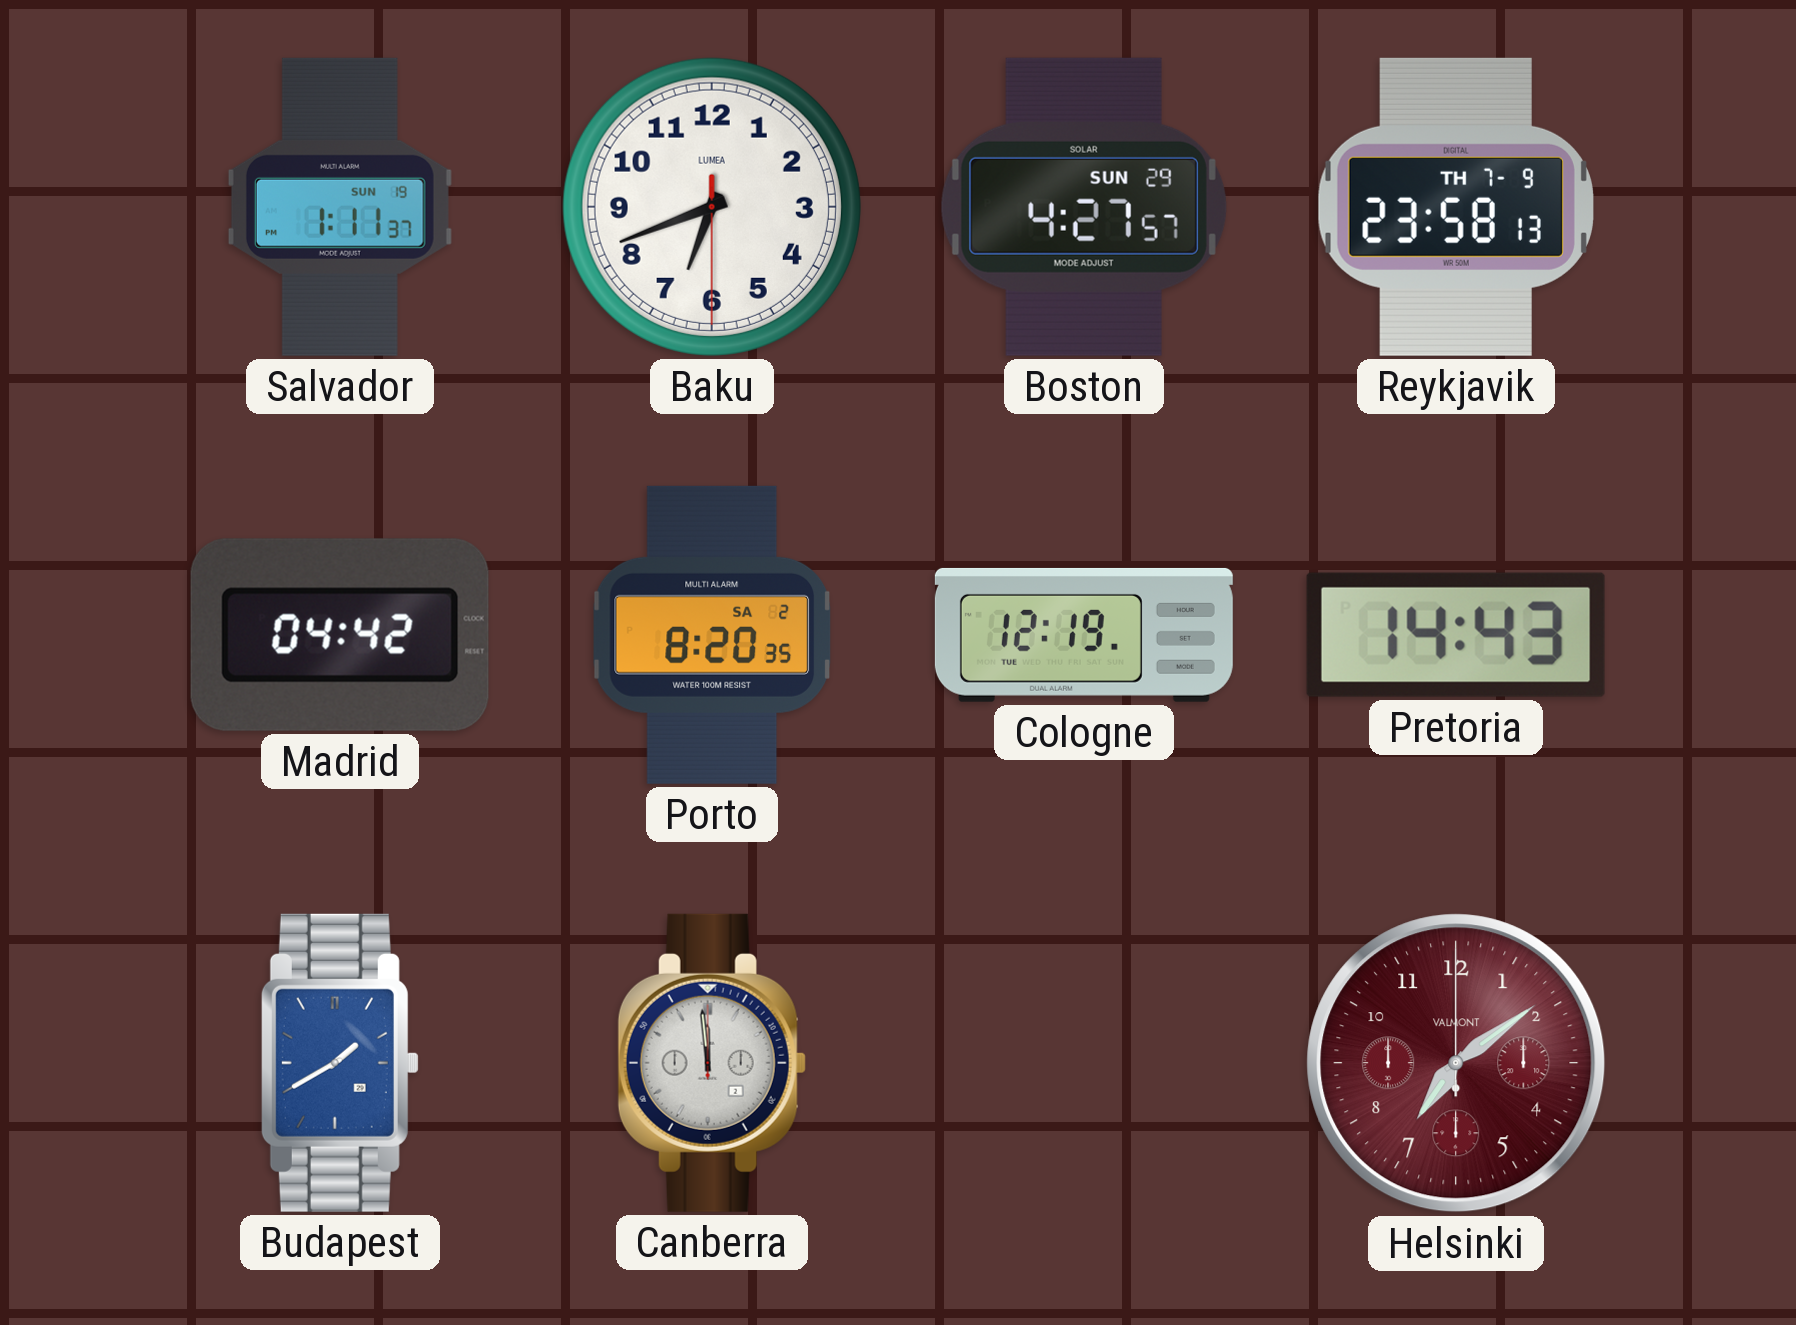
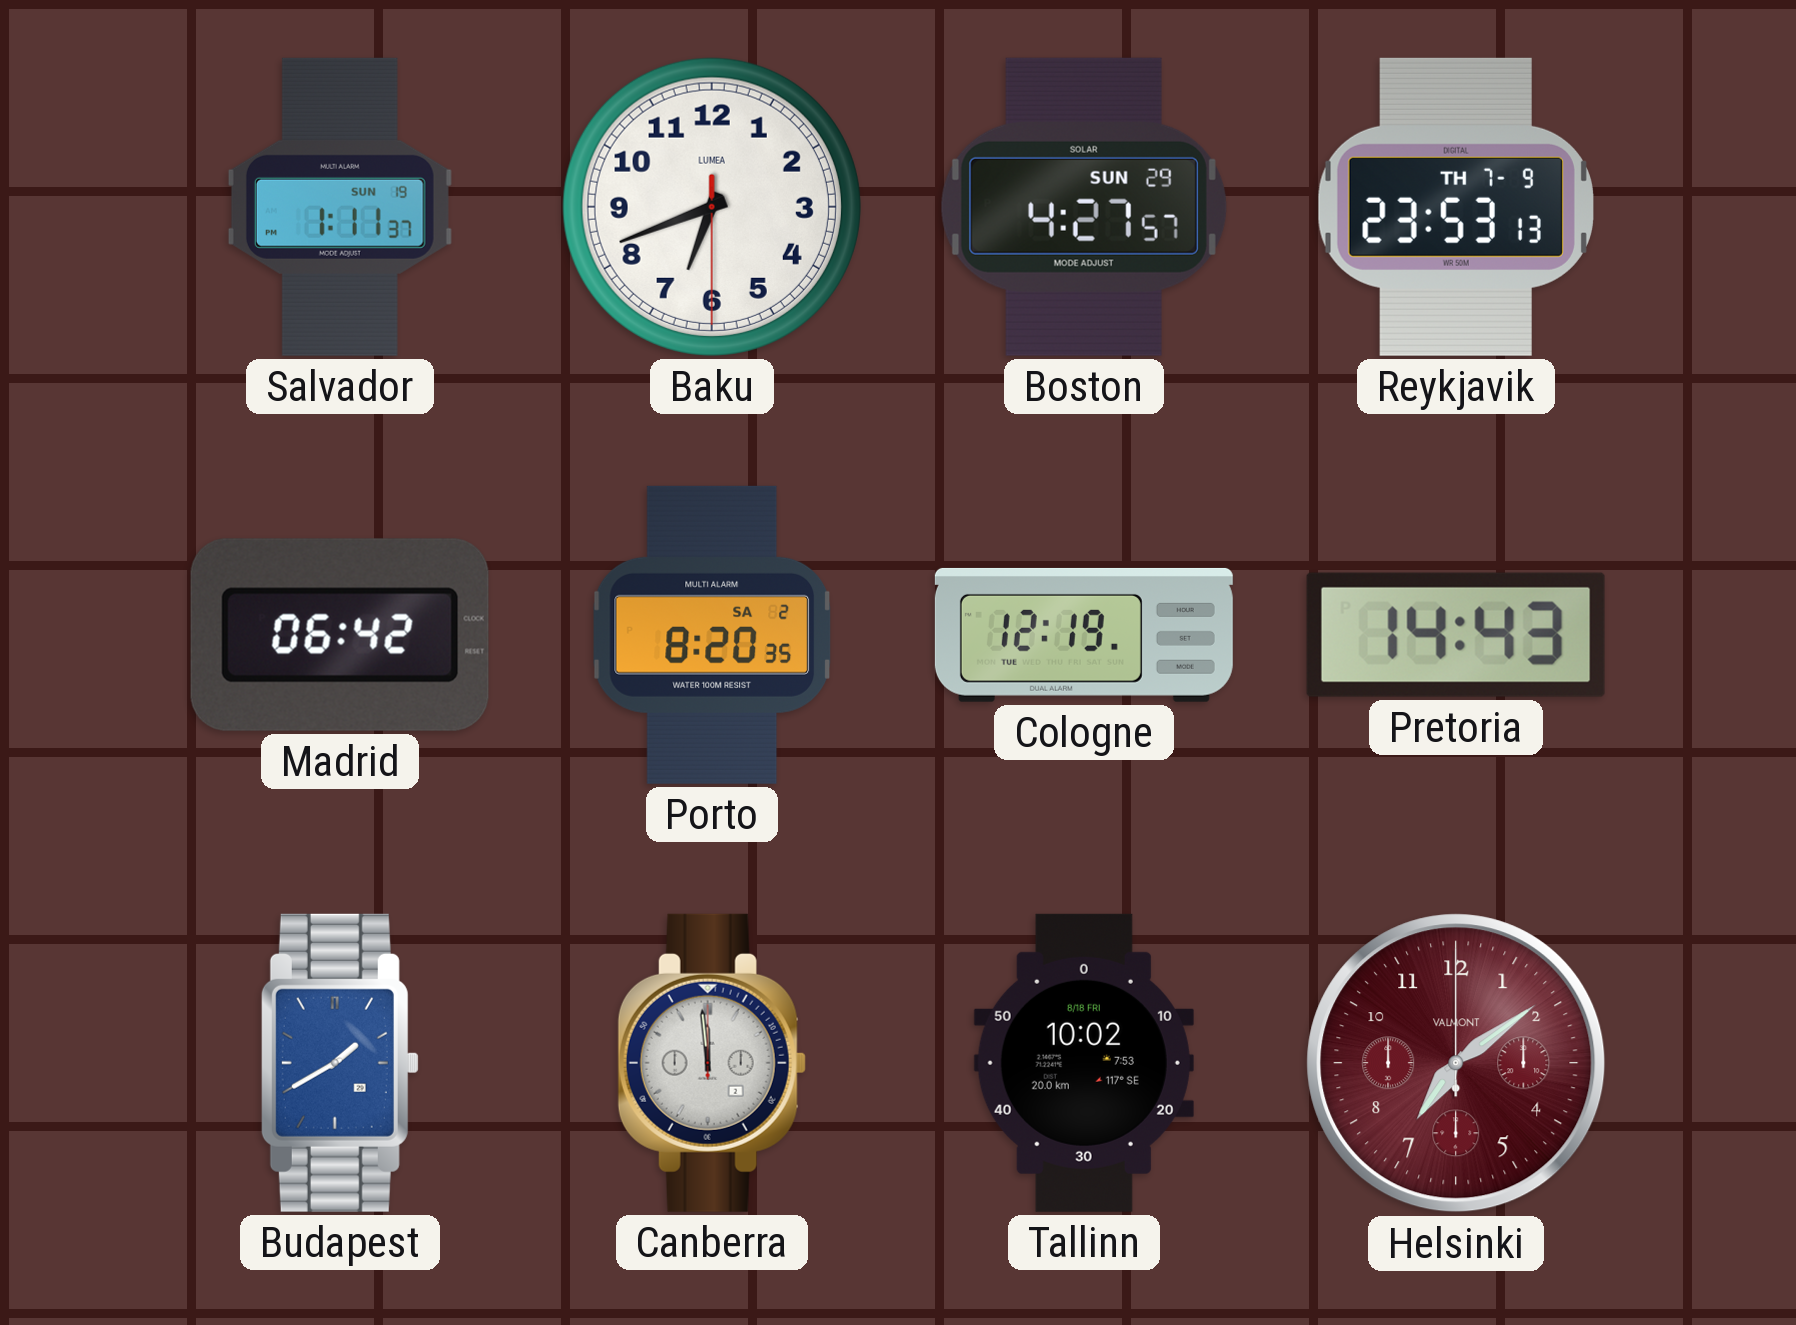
Reykjavik: 23:58 -> 23:53 (1456, 207)
Madrid: 04:42 -> 06:42 (340, 635)
Tallinn: none -> 10:02 (1084, 1063)
